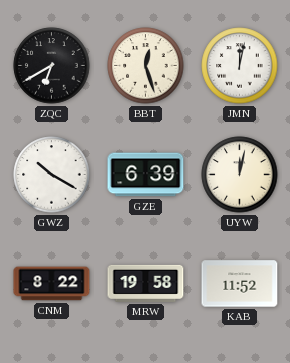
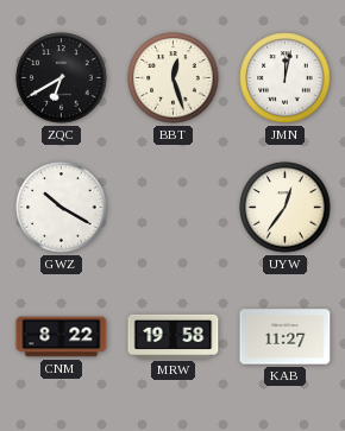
GZE: 6:39 -> none (146, 175)
UYW: 12:02 -> 12:36 (286, 208)
KAB: 11:52 -> 11:27 (286, 337)
